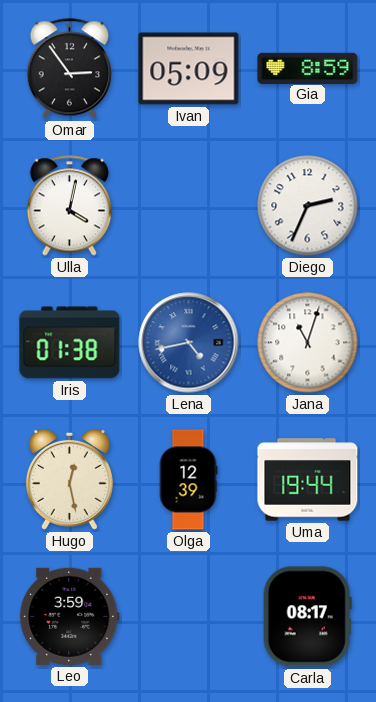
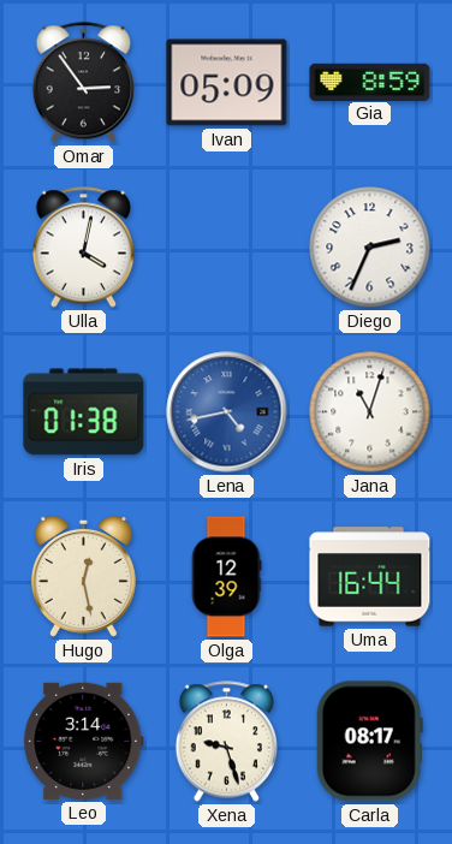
Uma: 19:44 -> 16:44 (370, 577)
Leo: 3:59 -> 3:14 (84, 741)
Xena: none -> 9:27 (226, 742)
